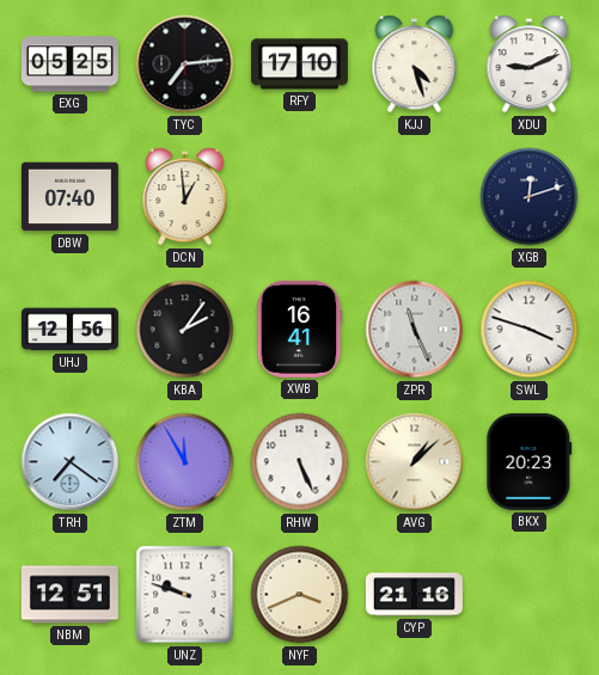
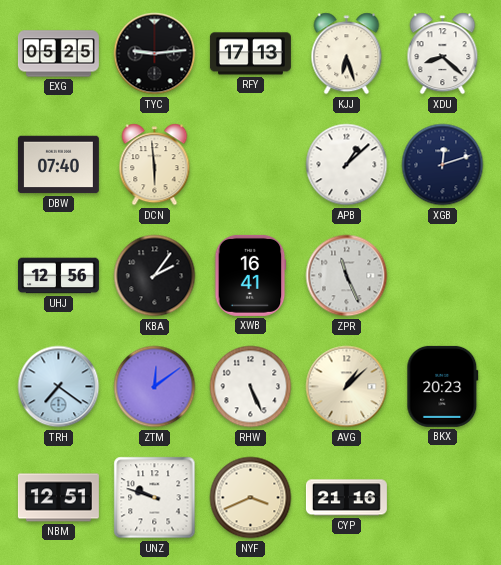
TYC: 7:14 -> 9:14 (155, 54)
RFY: 17:10 -> 17:13 (250, 54)
KJJ: 4:27 -> 6:27 (347, 54)
XDU: 9:11 -> 8:22 (443, 54)
DCN: 12:59 -> 5:59 (155, 165)
APB: none -> 1:08 (347, 165)
SWL: 3:48 -> none (530, 330)
ZTM: 11:55 -> 12:09 (155, 387)
